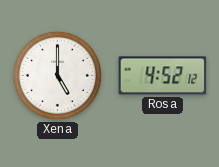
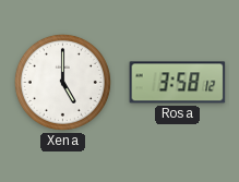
Rosa: 4:52 -> 3:58 (178, 83)
